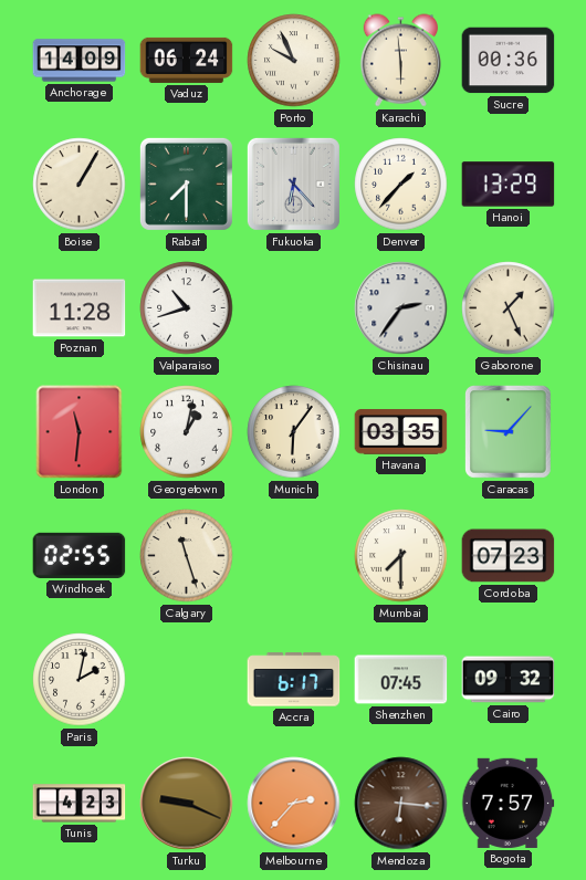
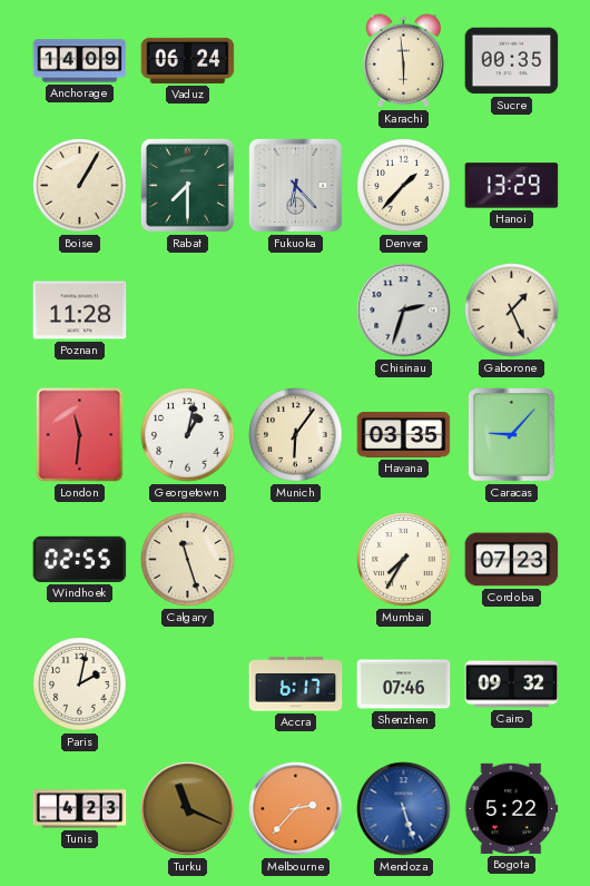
Porto: 9:56 -> none (294, 61)
Sucre: 00:36 -> 00:35 (512, 61)
Valparaiso: 10:42 -> none (187, 308)
Chisinau: 2:36 -> 2:33 (404, 311)
Mumbai: 7:30 -> 7:35 (404, 560)
Shenzhen: 07:45 -> 07:46 (404, 685)
Turku: 9:19 -> 11:19 (188, 809)
Mendoza: 6:16 -> 5:27 (404, 809)
Mendoza dial: brown -> blue (404, 809)
Bogota: 7:57 -> 5:22 (512, 808)
